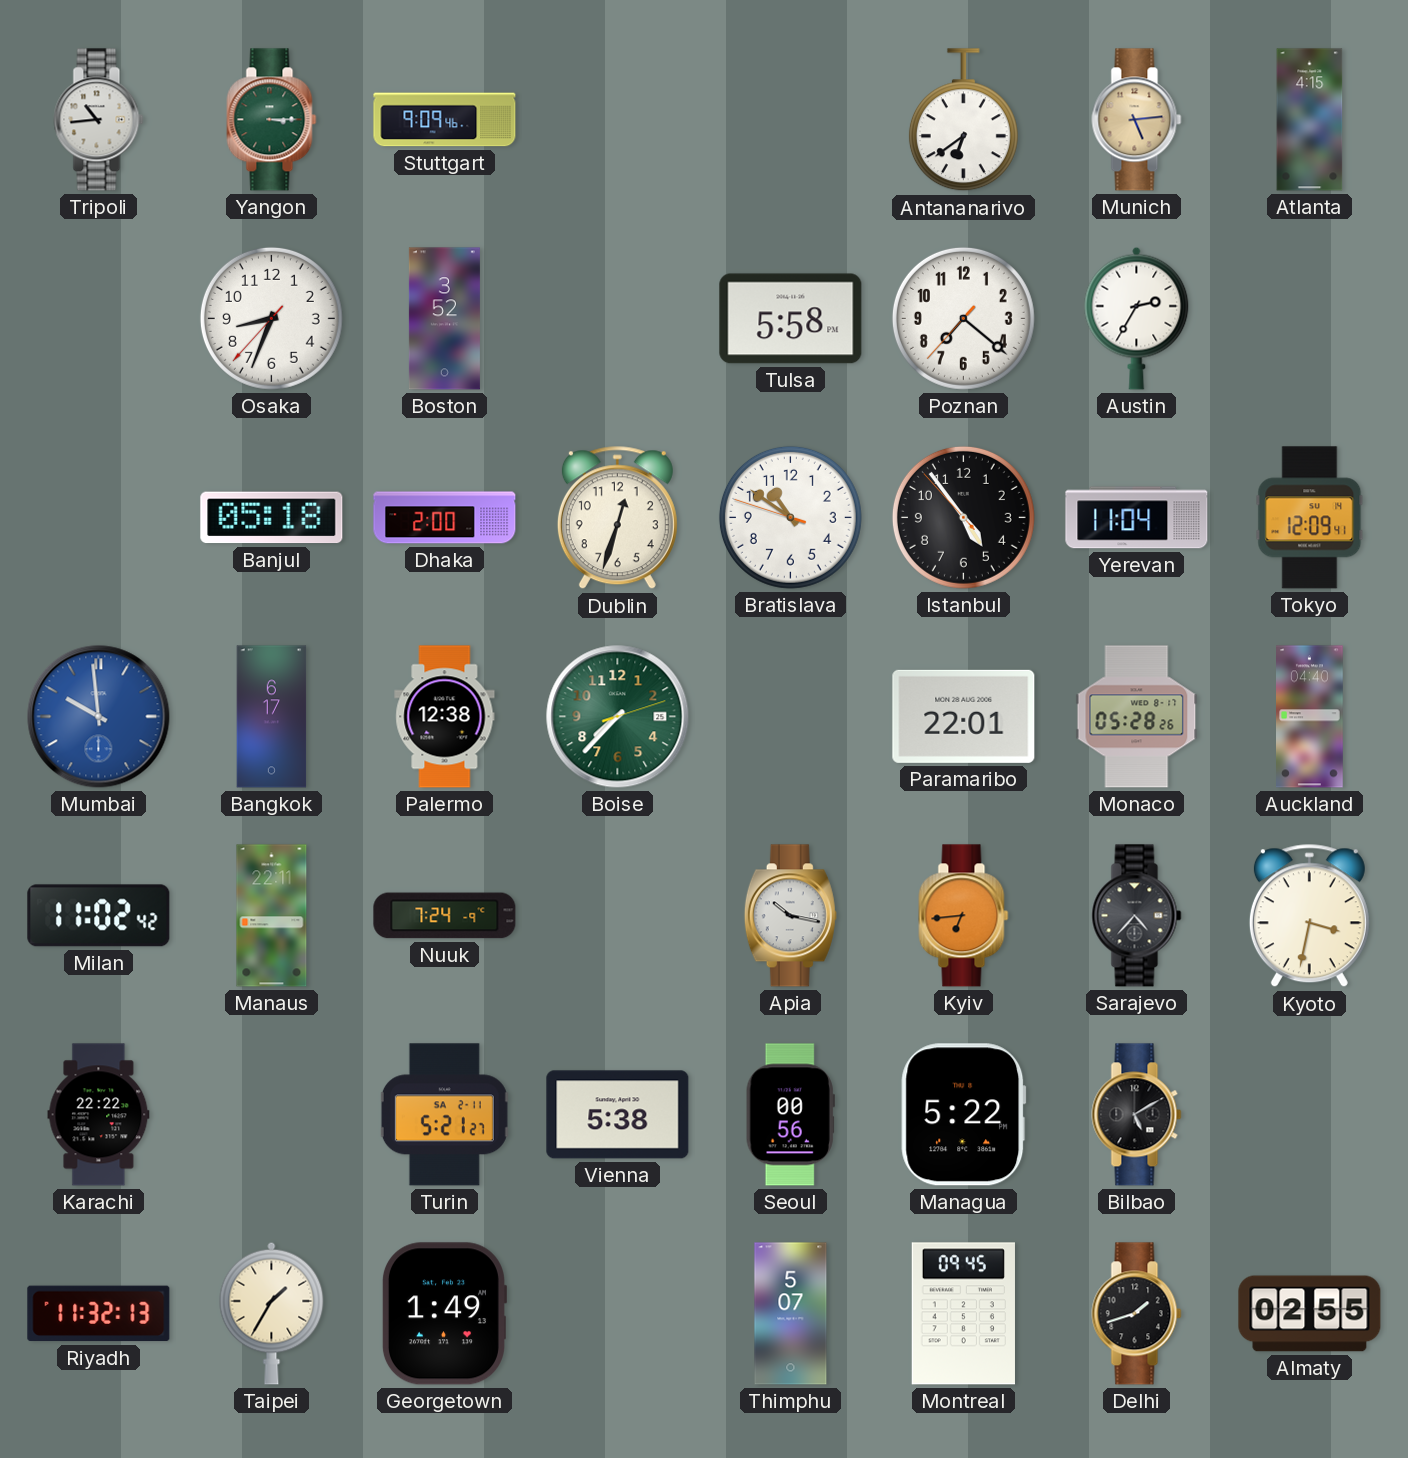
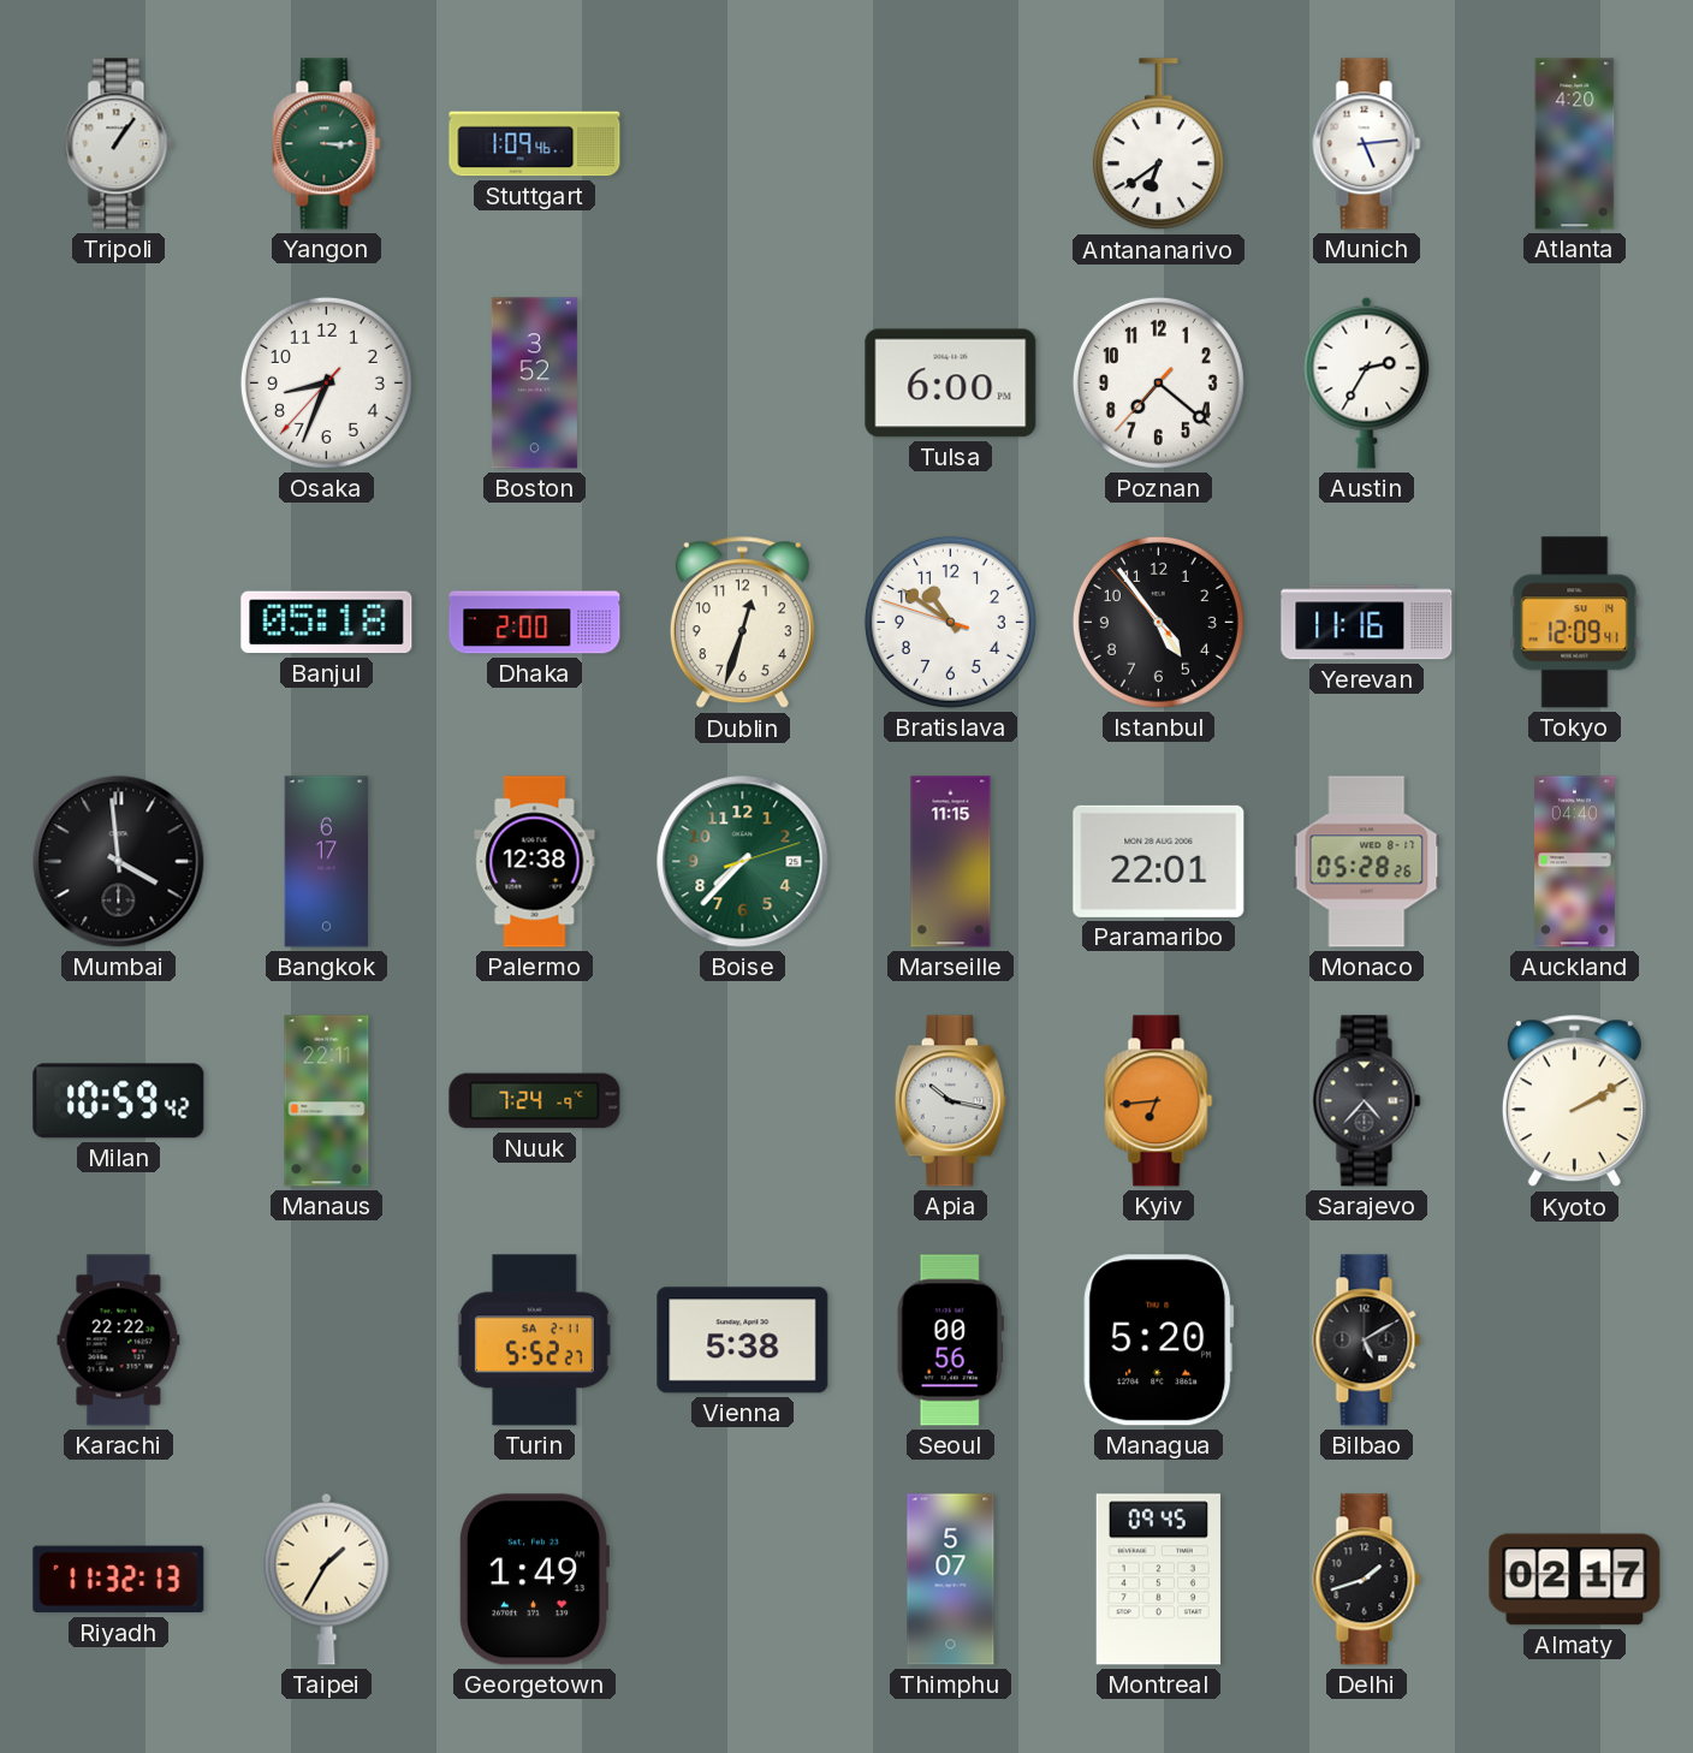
Tripoli: 10:44 -> 1:06 (119, 144)
Stuttgart: 9:09 -> 1:09 (535, 144)
Munich dial: champagne -> white (1367, 144)
Atlanta: 4:15 -> 4:20 (1575, 144)
Tulsa: 5:58 -> 6:00 (951, 384)
Yerevan: 11:04 -> 11:16 (1367, 623)
Mumbai: 9:59 -> 3:59 (119, 862)
Mumbai dial: blue -> black (119, 862)
Marseille: none -> 11:15 (951, 862)
Milan: 11:02 -> 10:59 (119, 1101)
Kyoto: 3:32 -> 2:10 (1574, 1101)
Turin: 5:21 -> 5:52 (534, 1341)
Managua: 5:22 -> 5:20 (1159, 1341)
Almaty: 02:55 -> 02:17 (1575, 1580)
